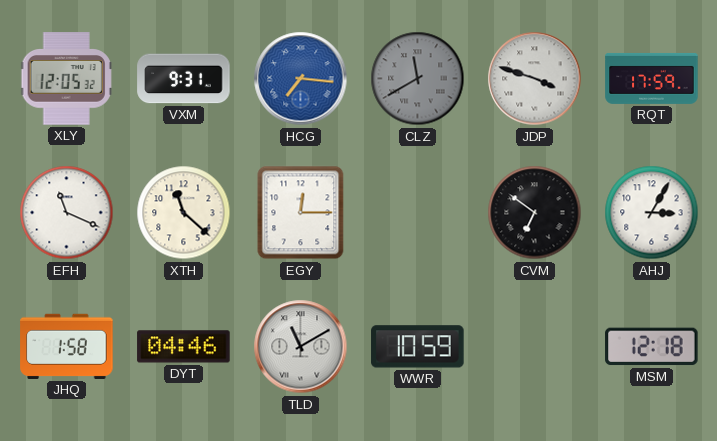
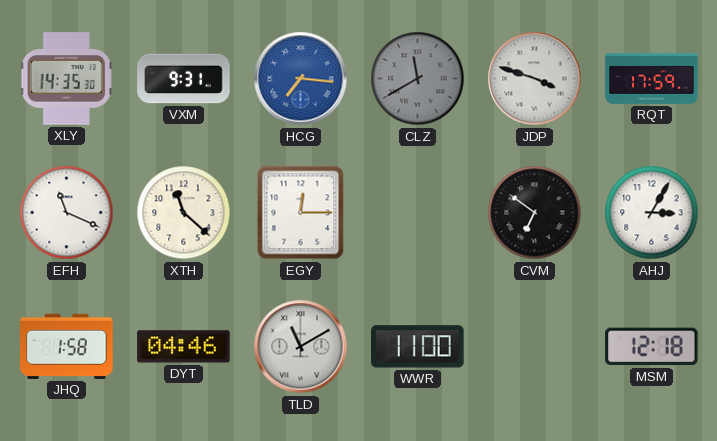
XLY: 12:05 -> 14:35 (67, 79)
WWR: 10:59 -> 11:00 (418, 347)
